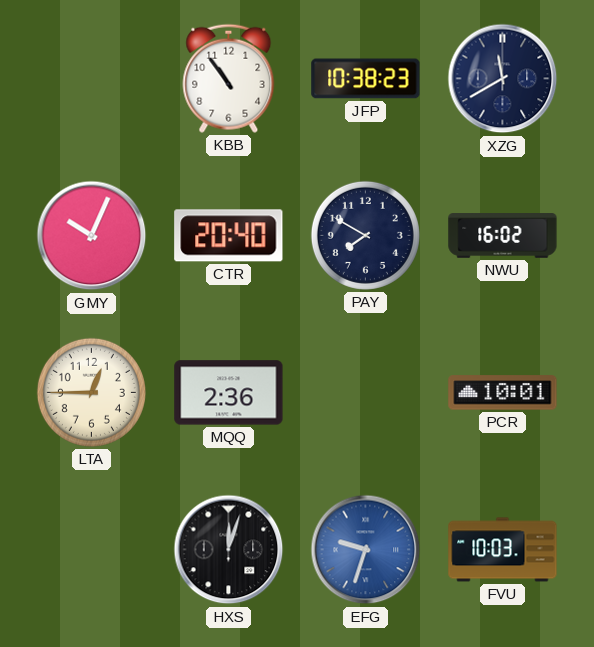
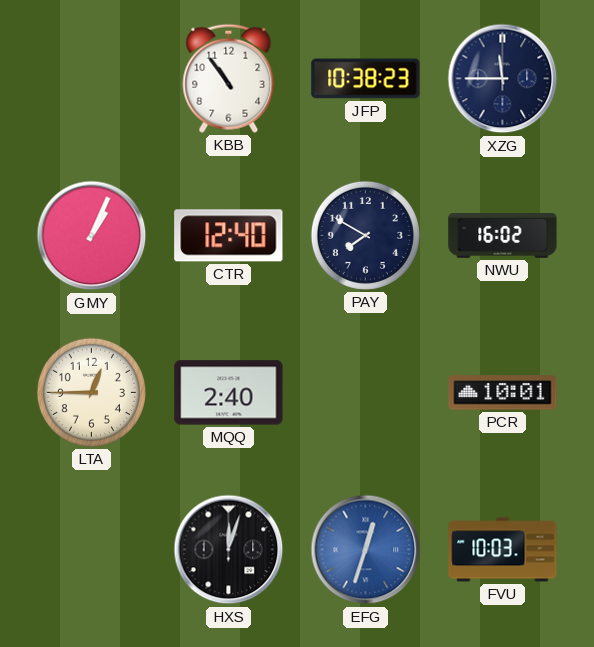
XZG: 11:40 -> 11:45 (503, 79)
GMY: 10:04 -> 1:04 (92, 236)
CTR: 20:40 -> 12:40 (229, 236)
MQQ: 2:36 -> 2:40 (229, 393)
EFG: 9:33 -> 12:33 (366, 550)
